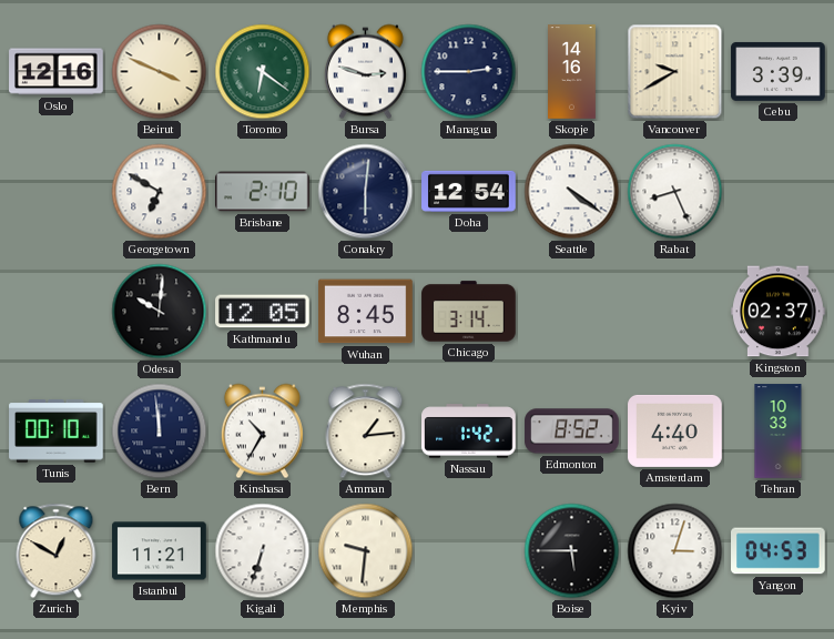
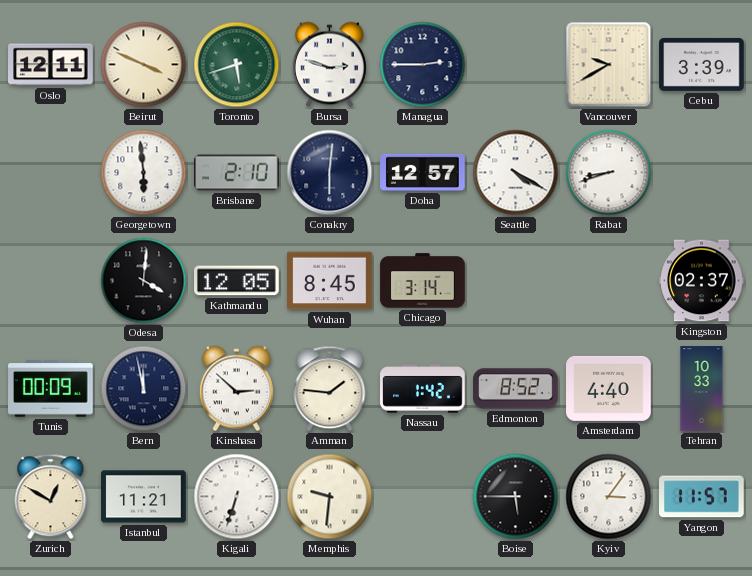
Oslo: 12:16 -> 12:11 (51, 65)
Toronto: 6:21 -> 5:42 (237, 65)
Skopje: 14:16 -> none (572, 72)
Georgetown: 6:50 -> 5:59 (144, 173)
Doha: 12:54 -> 12:57 (423, 172)
Seattle: 4:21 -> 4:20 (516, 173)
Rabat: 8:26 -> 8:42 (609, 173)
Odesa: 10:01 -> 4:01 (144, 281)
Tunis: 00:10 -> 00:09 (51, 389)
Bern: 11:59 -> 11:58 (144, 389)
Kinshasa: 10:35 -> 2:52 (236, 389)
Amman: 1:14 -> 1:46 (330, 389)
Kyiv: 3:03 -> 3:06 (609, 497)
Yangon: 04:53 -> 11:57 (702, 497)
